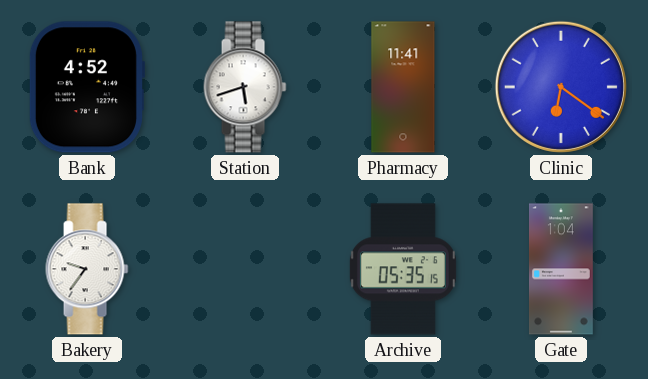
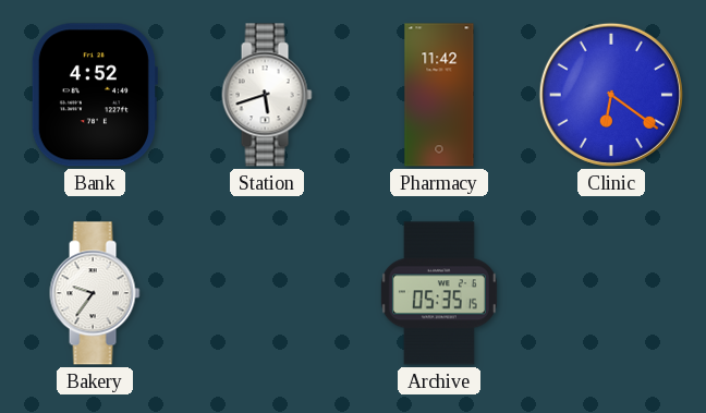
Pharmacy: 11:41 -> 11:42 (439, 95)
Gate: 1:04 -> none (562, 269)
